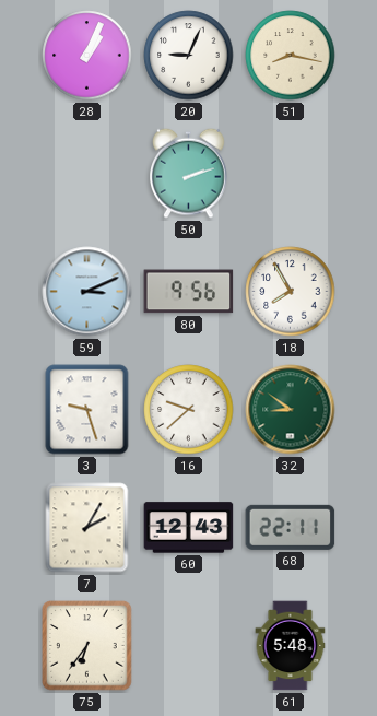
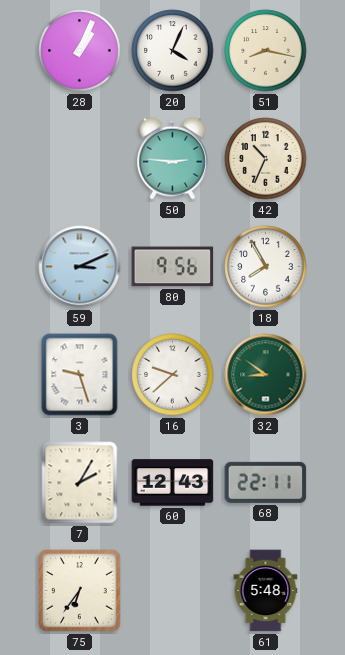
20: 9:04 -> 4:04 (173, 51)
50: 2:12 -> 2:46 (173, 158)
42: none -> 10:34 (266, 159)
